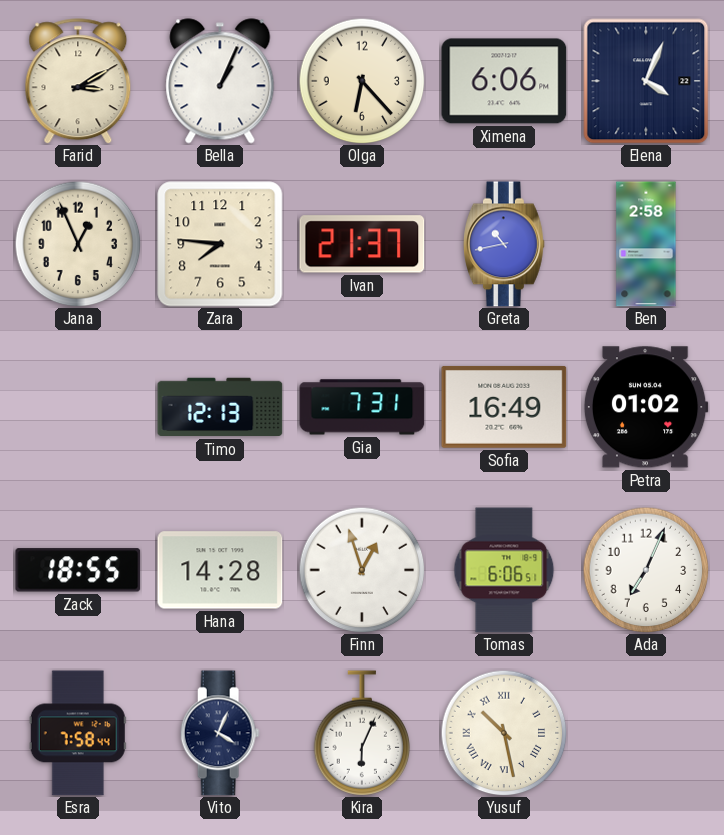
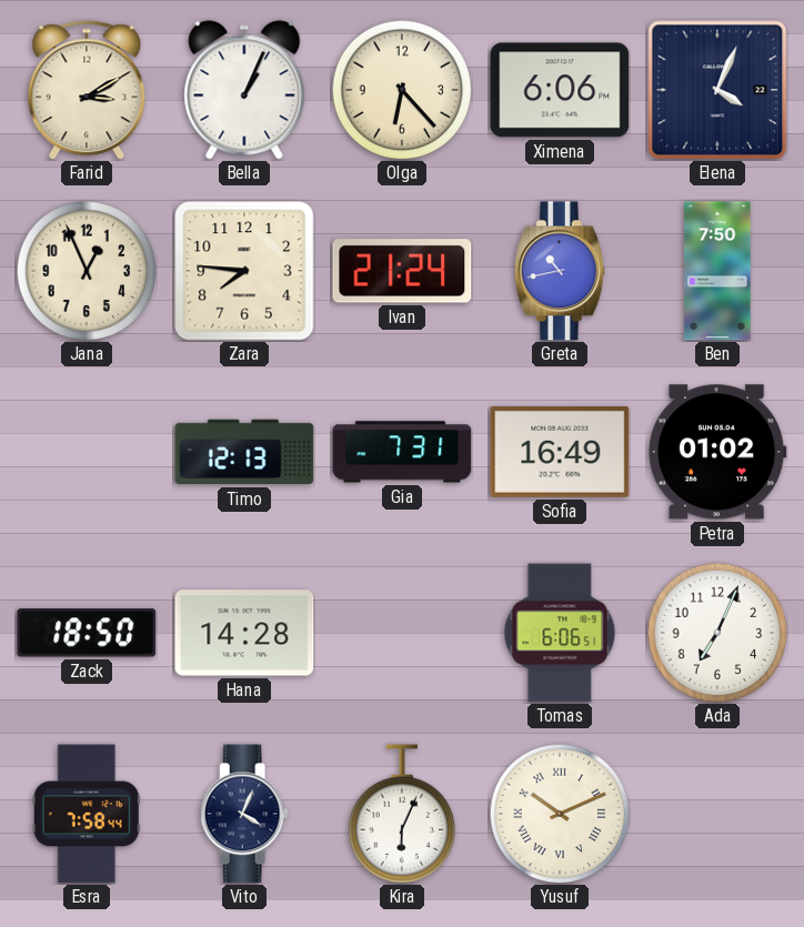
Ivan: 21:37 -> 21:24 (402, 271)
Ben: 2:58 -> 7:50 (717, 271)
Zack: 18:55 -> 18:50 (87, 633)
Finn: 12:57 -> none (362, 570)
Yusuf: 10:28 -> 10:11 (560, 814)
